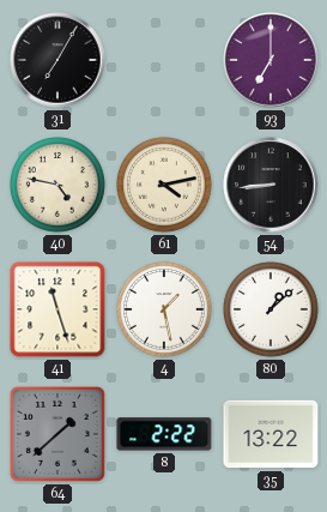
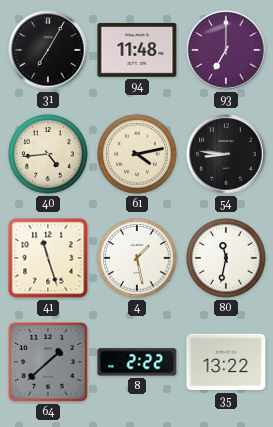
94: none -> 11:48 (137, 51)
40: 4:47 -> 4:44 (49, 155)
54: 8:44 -> 8:46 (226, 154)
80: 1:08 -> 11:32 (227, 259)
